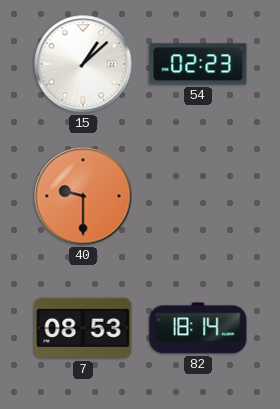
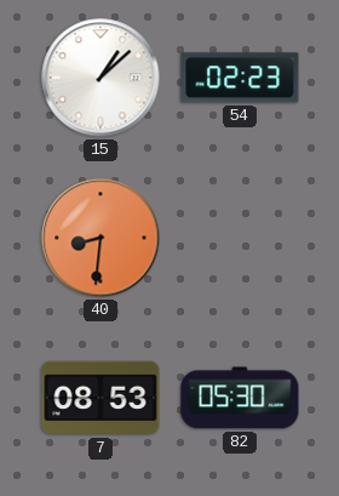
40: 9:30 -> 8:31 (100, 238)
82: 18:14 -> 05:30 (240, 398)
